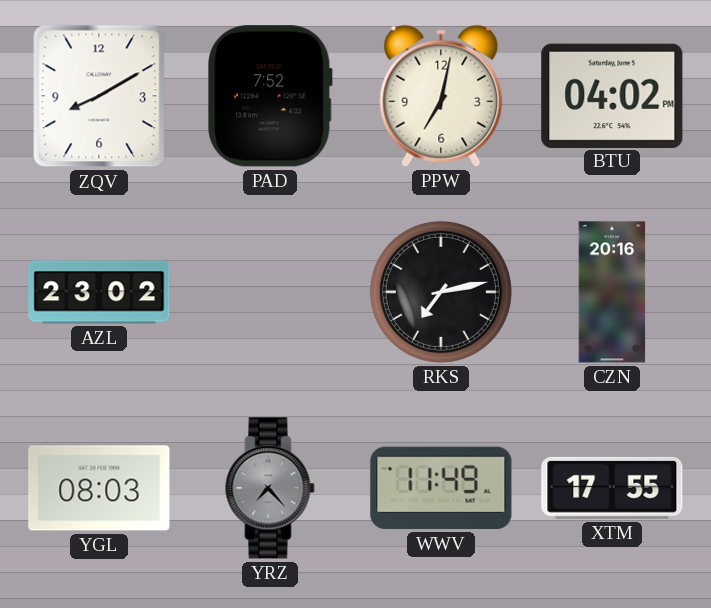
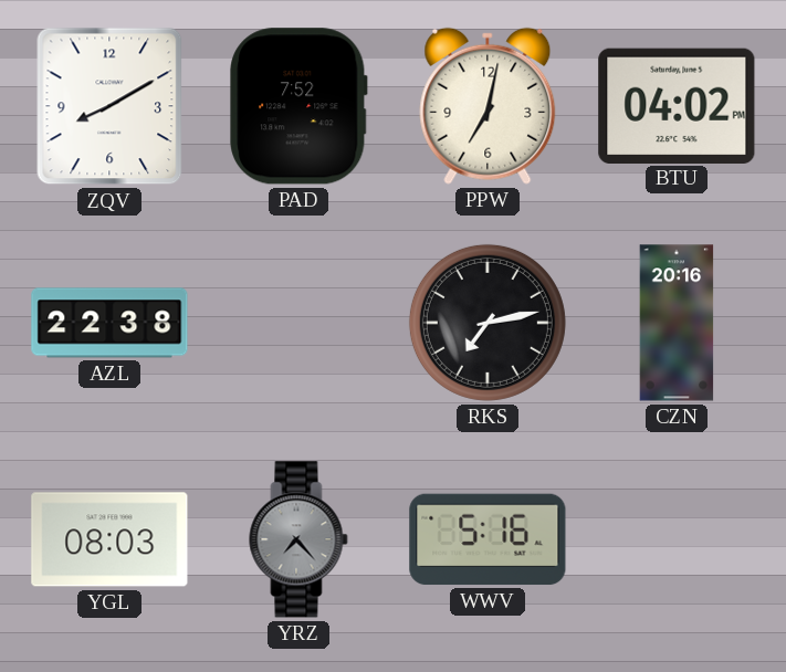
AZL: 23:02 -> 22:38 (109, 323)
WWV: 11:49 -> 5:16 (488, 539)
XTM: 17:55 -> none (612, 488)
